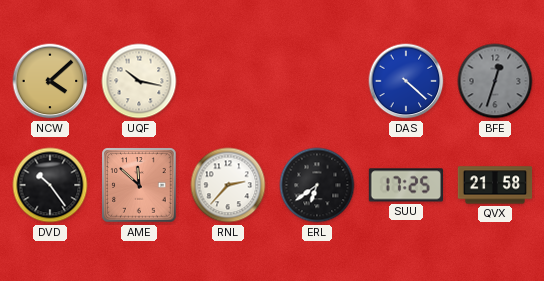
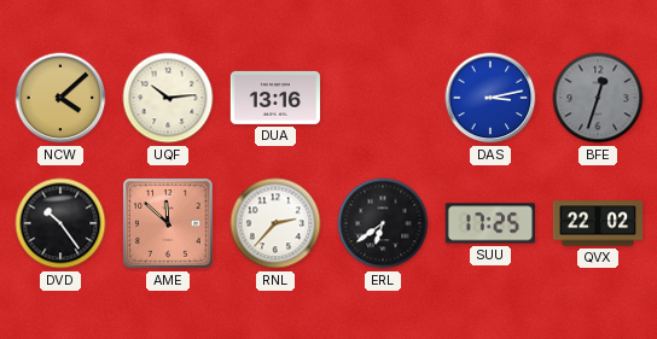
UQF: 10:17 -> 10:14 (168, 98)
DUA: none -> 13:16 (274, 98)
DAS: 4:22 -> 3:13 (490, 98)
QVX: 21:58 -> 22:02 (598, 223)
